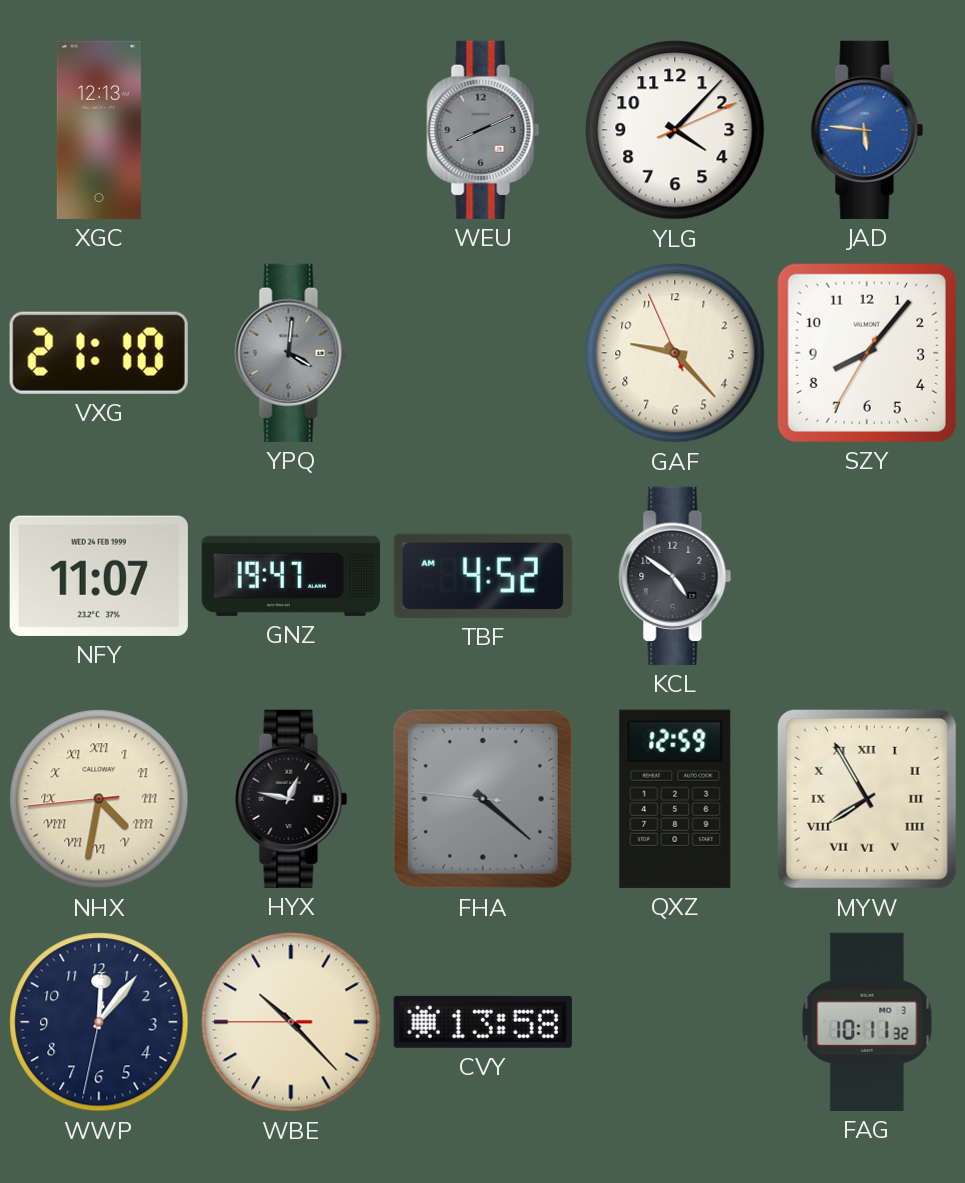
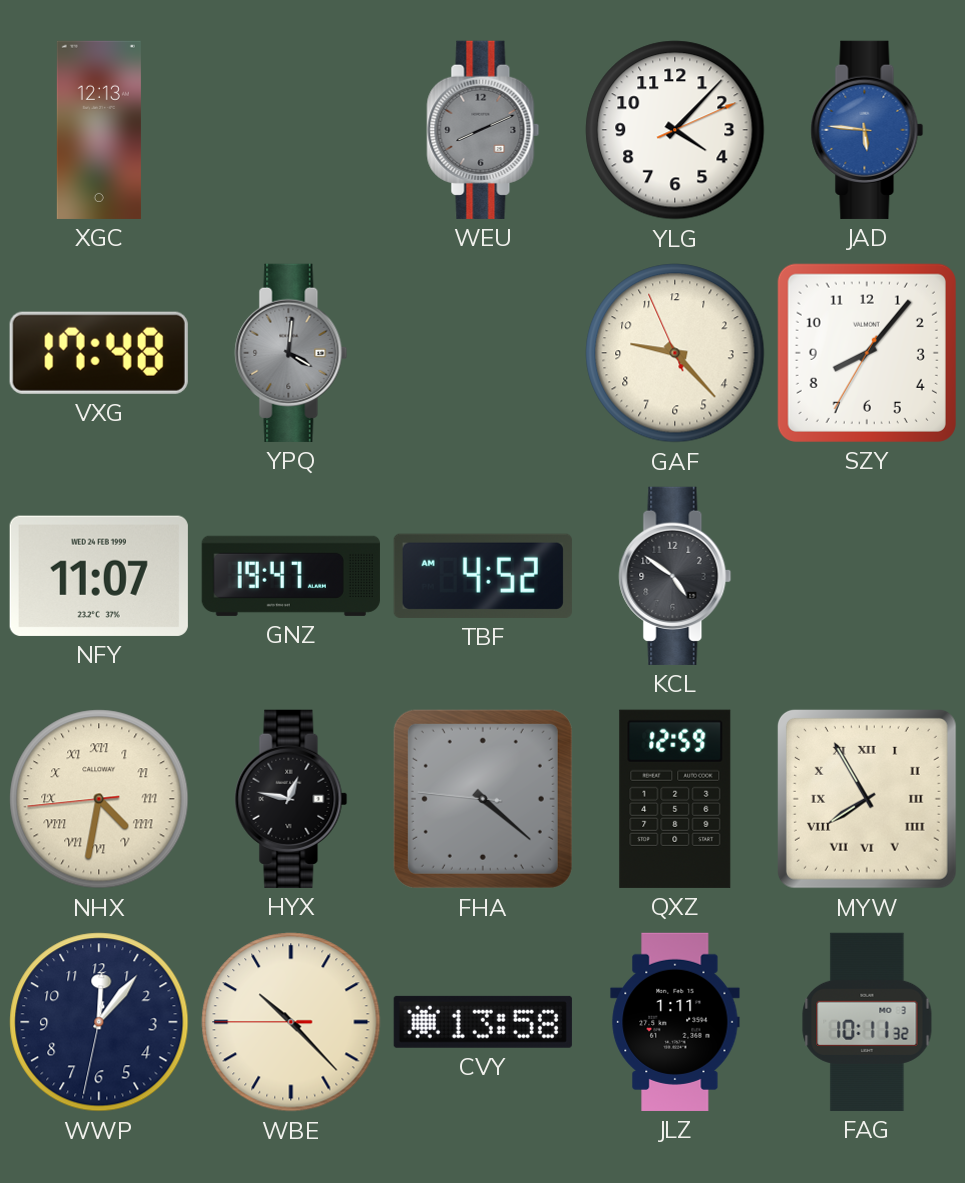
VXG: 21:10 -> 17:48 (99, 353)
JLZ: none -> 1:11 (675, 1022)
